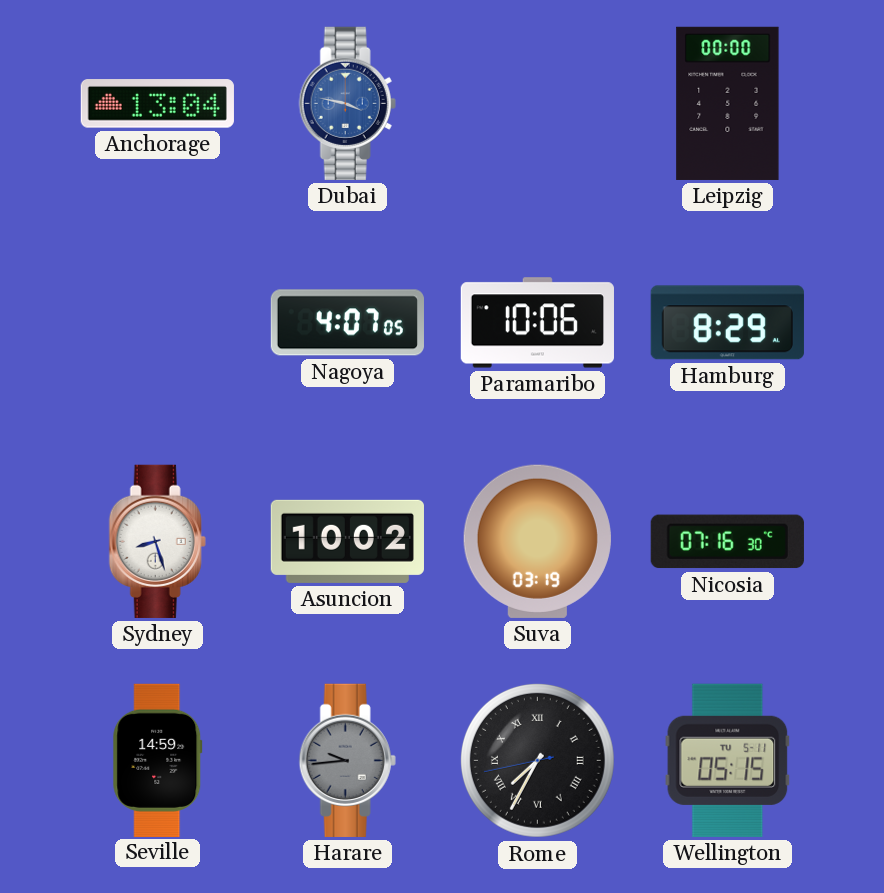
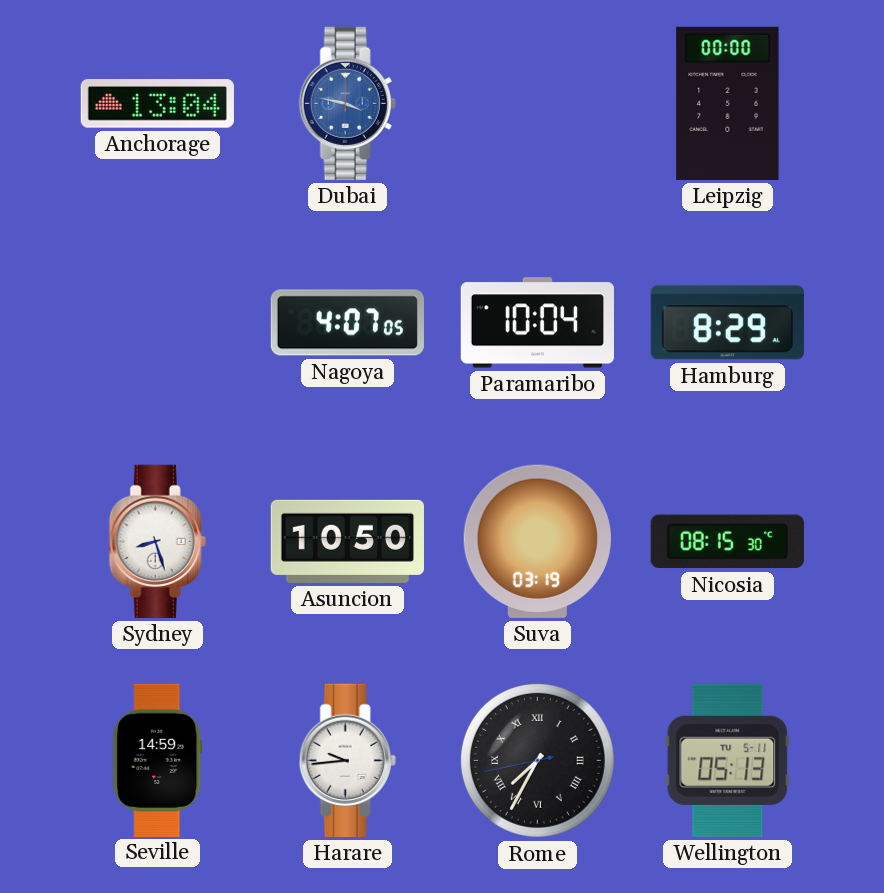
Paramaribo: 10:06 -> 10:04 (537, 323)
Asuncion: 10:02 -> 10:50 (347, 541)
Nicosia: 07:16 -> 08:15 (727, 542)
Harare dial: grey -> white (347, 760)
Wellington: 05:15 -> 05:13 (728, 760)
